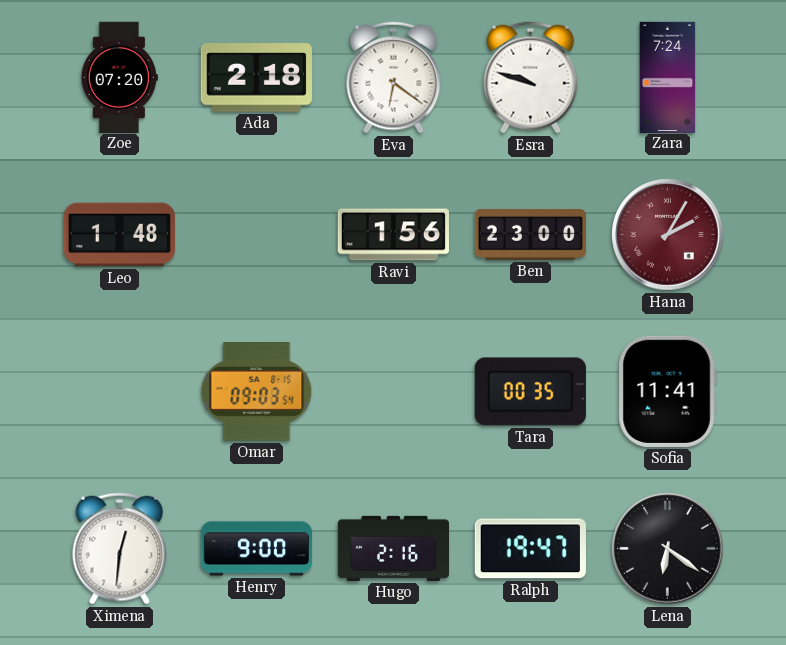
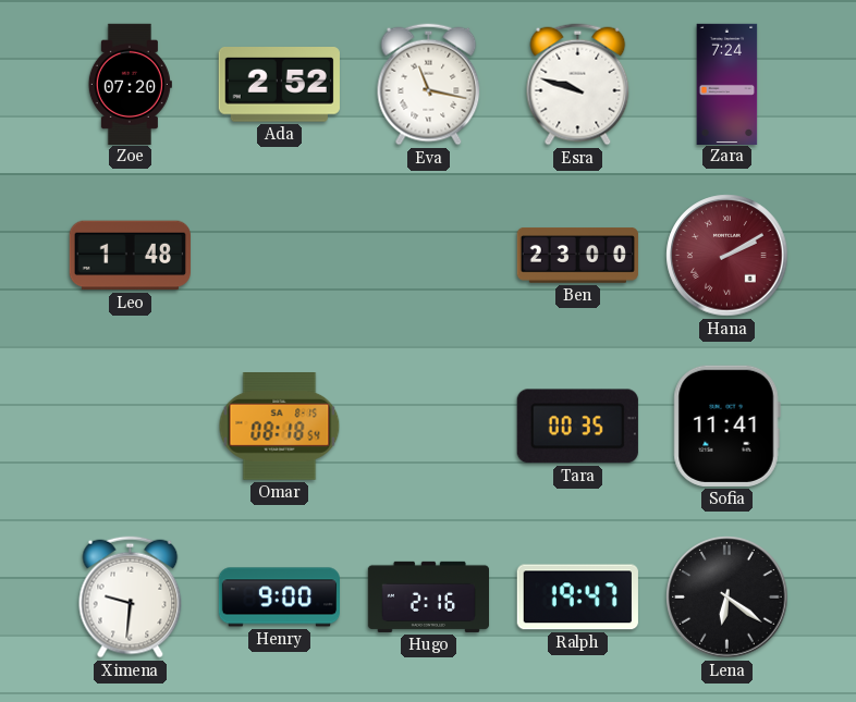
Ada: 2:18 -> 2:52 (279, 85)
Eva: 6:21 -> 11:17 (429, 85)
Ravi: 1:56 -> none (393, 235)
Hana: 2:05 -> 2:10 (727, 256)
Omar: 09:03 -> 08:18 (280, 427)
Ximena: 12:31 -> 9:31 (131, 598)
